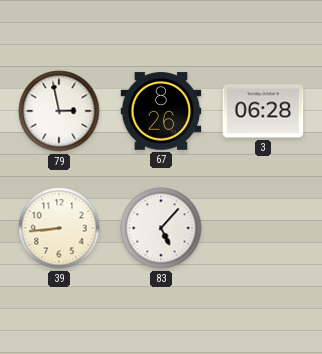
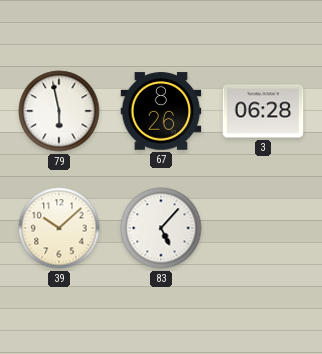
79: 2:58 -> 5:58 (59, 111)
39: 8:44 -> 10:08 (59, 228)
